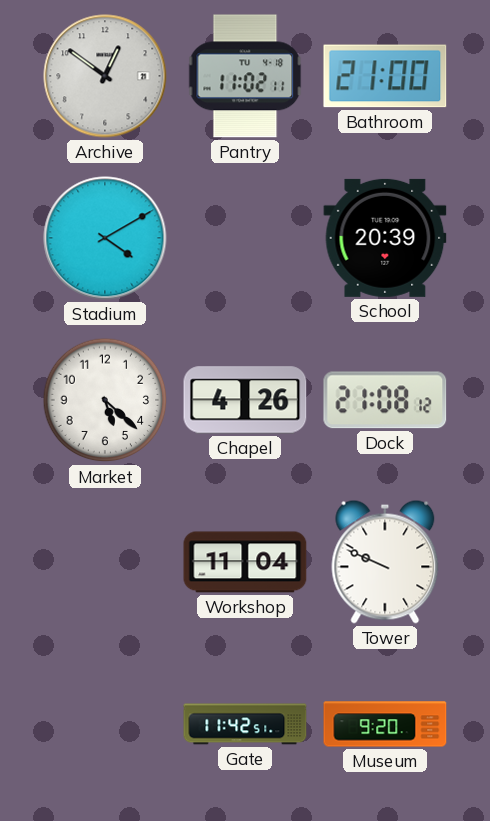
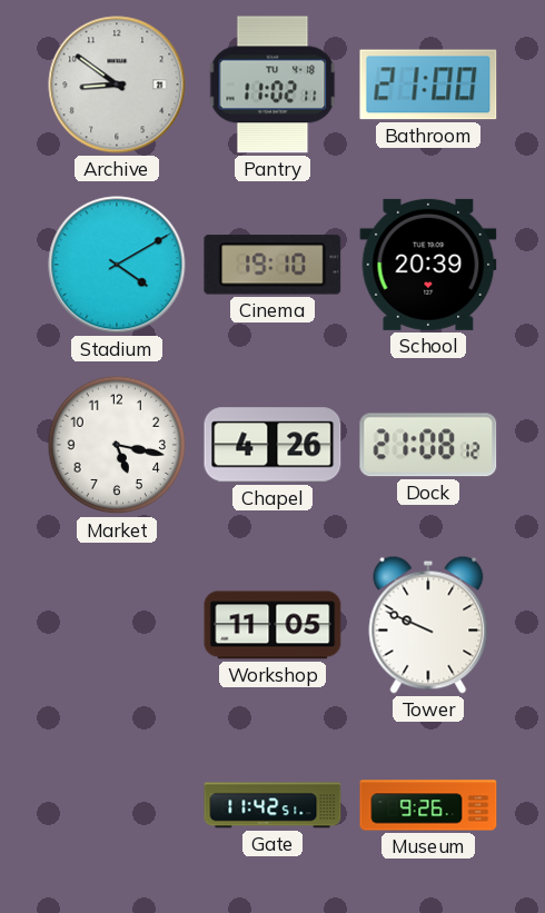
Archive: 12:51 -> 8:51 (117, 85)
Cinema: none -> 19:10 (272, 265)
Market: 5:22 -> 5:17 (117, 445)
Workshop: 11:04 -> 11:05 (272, 625)
Museum: 9:20 -> 9:26 (428, 805)
